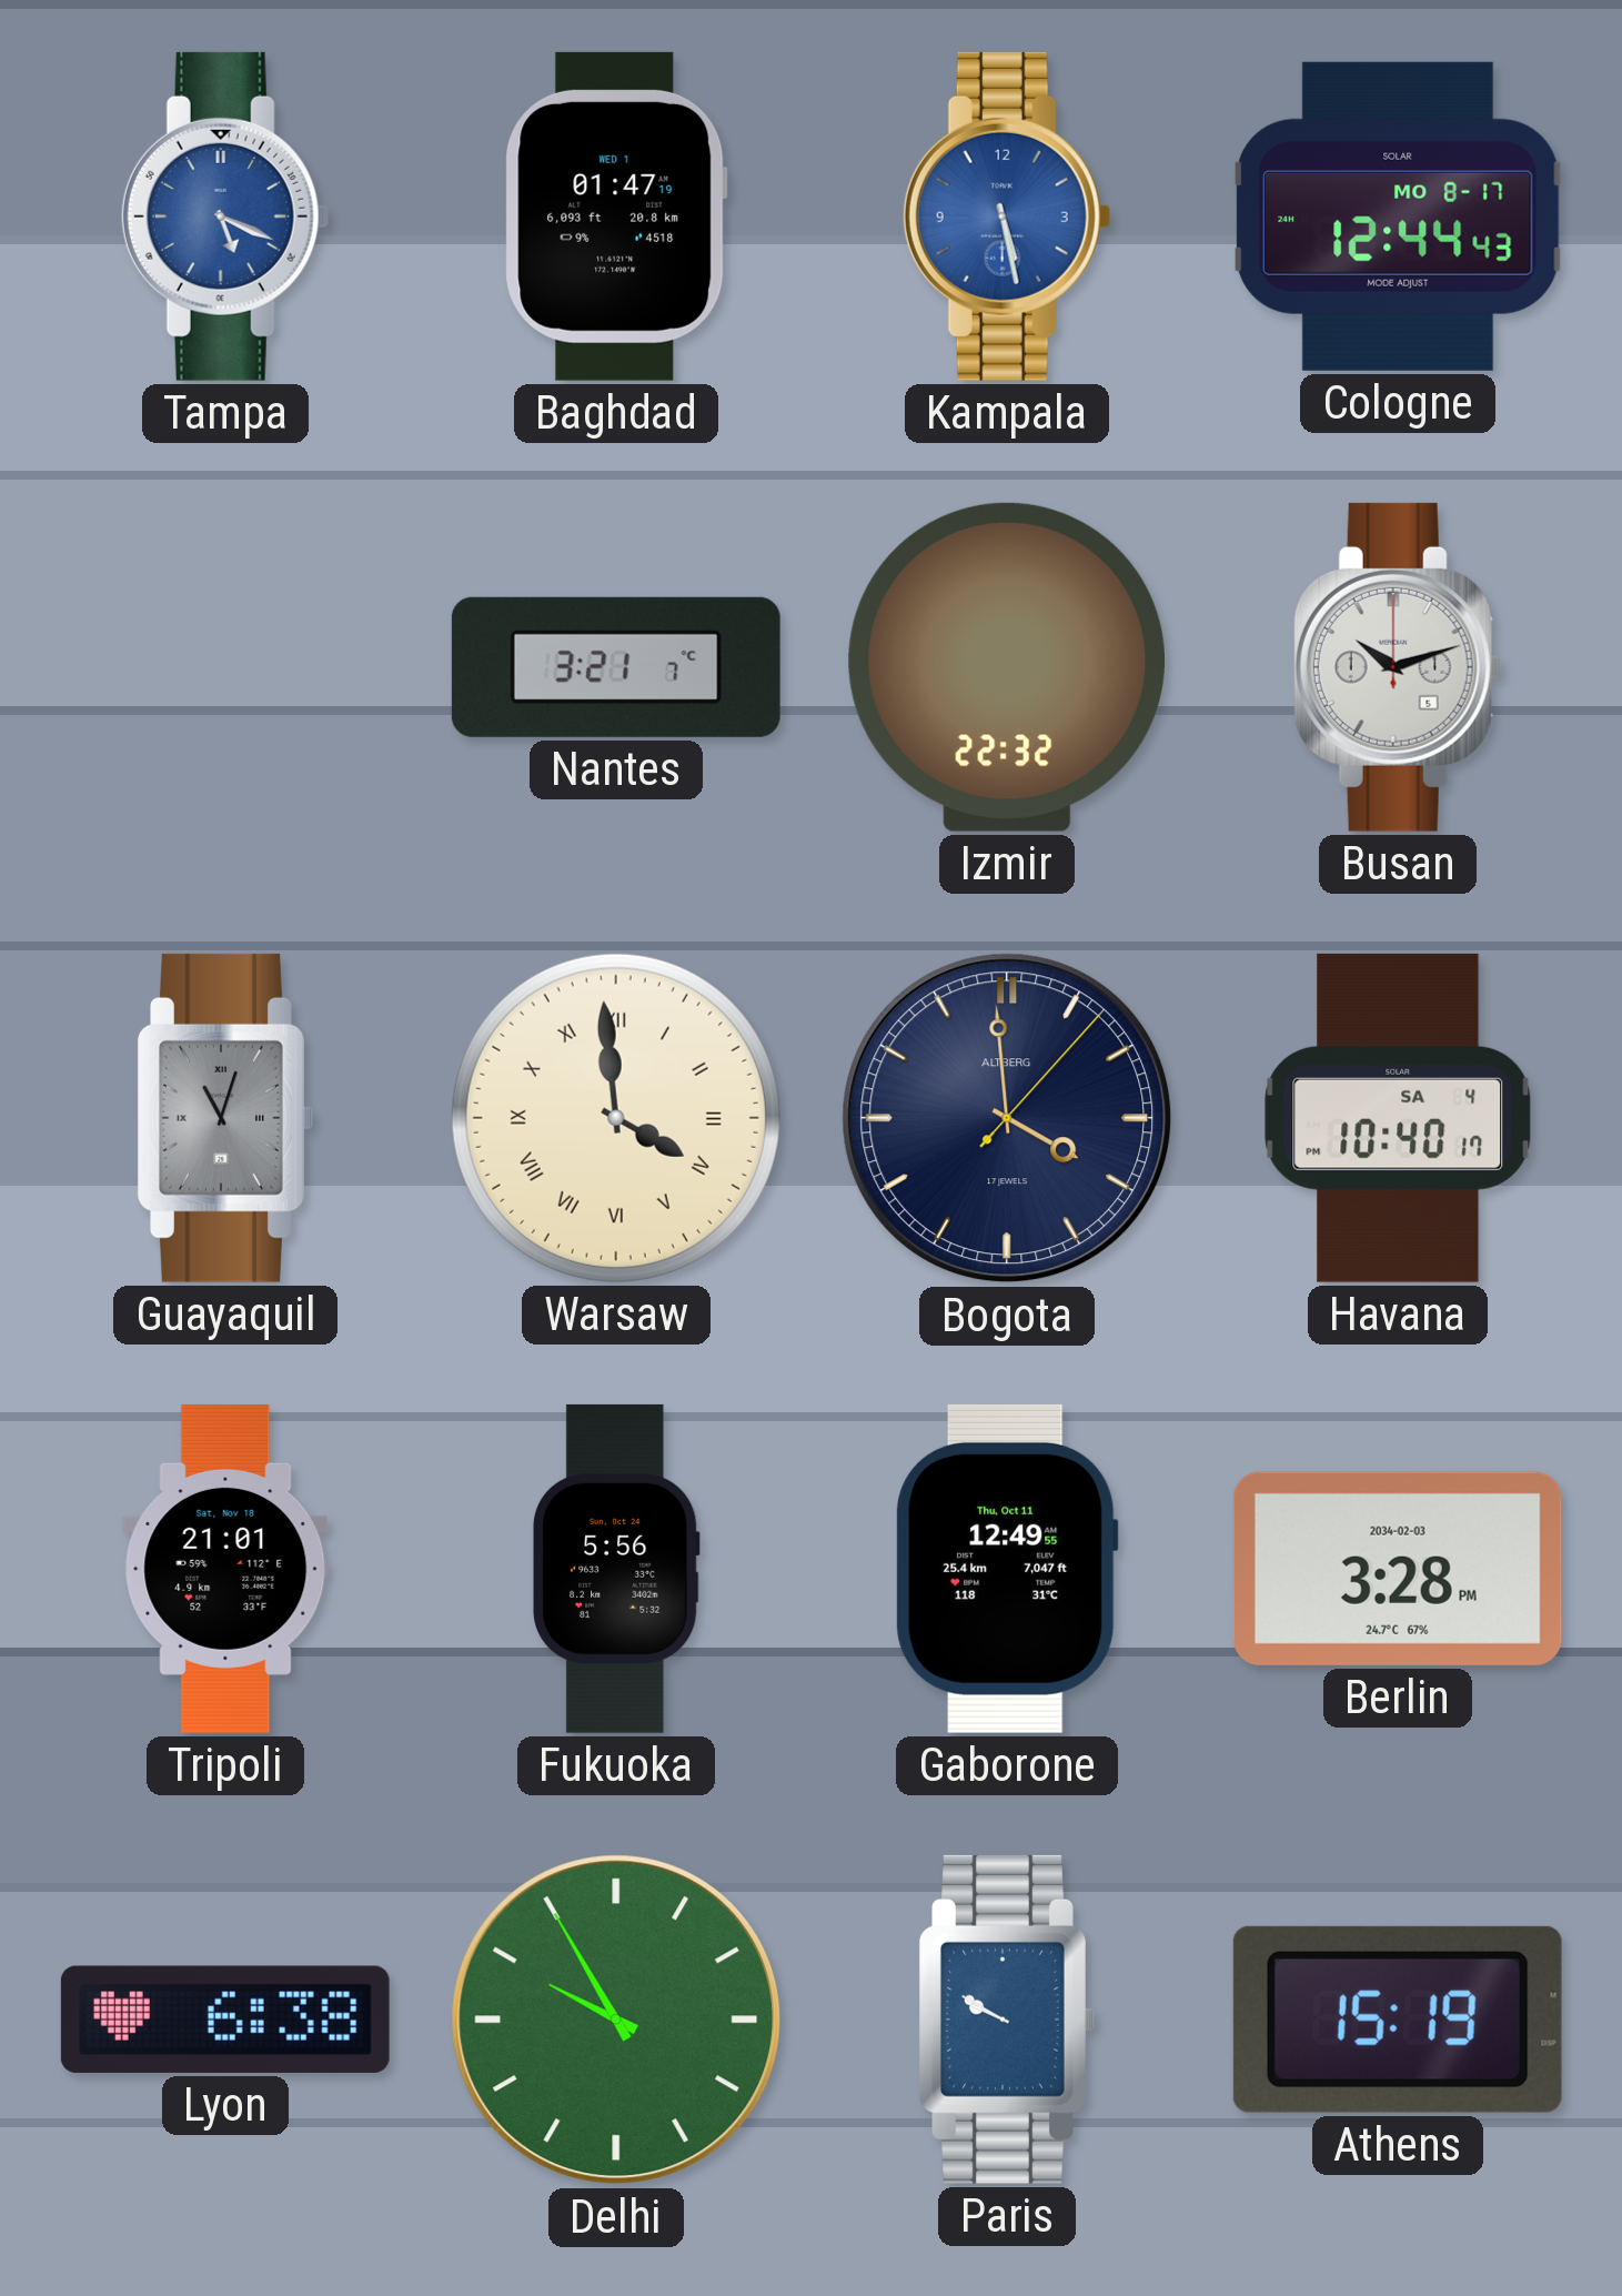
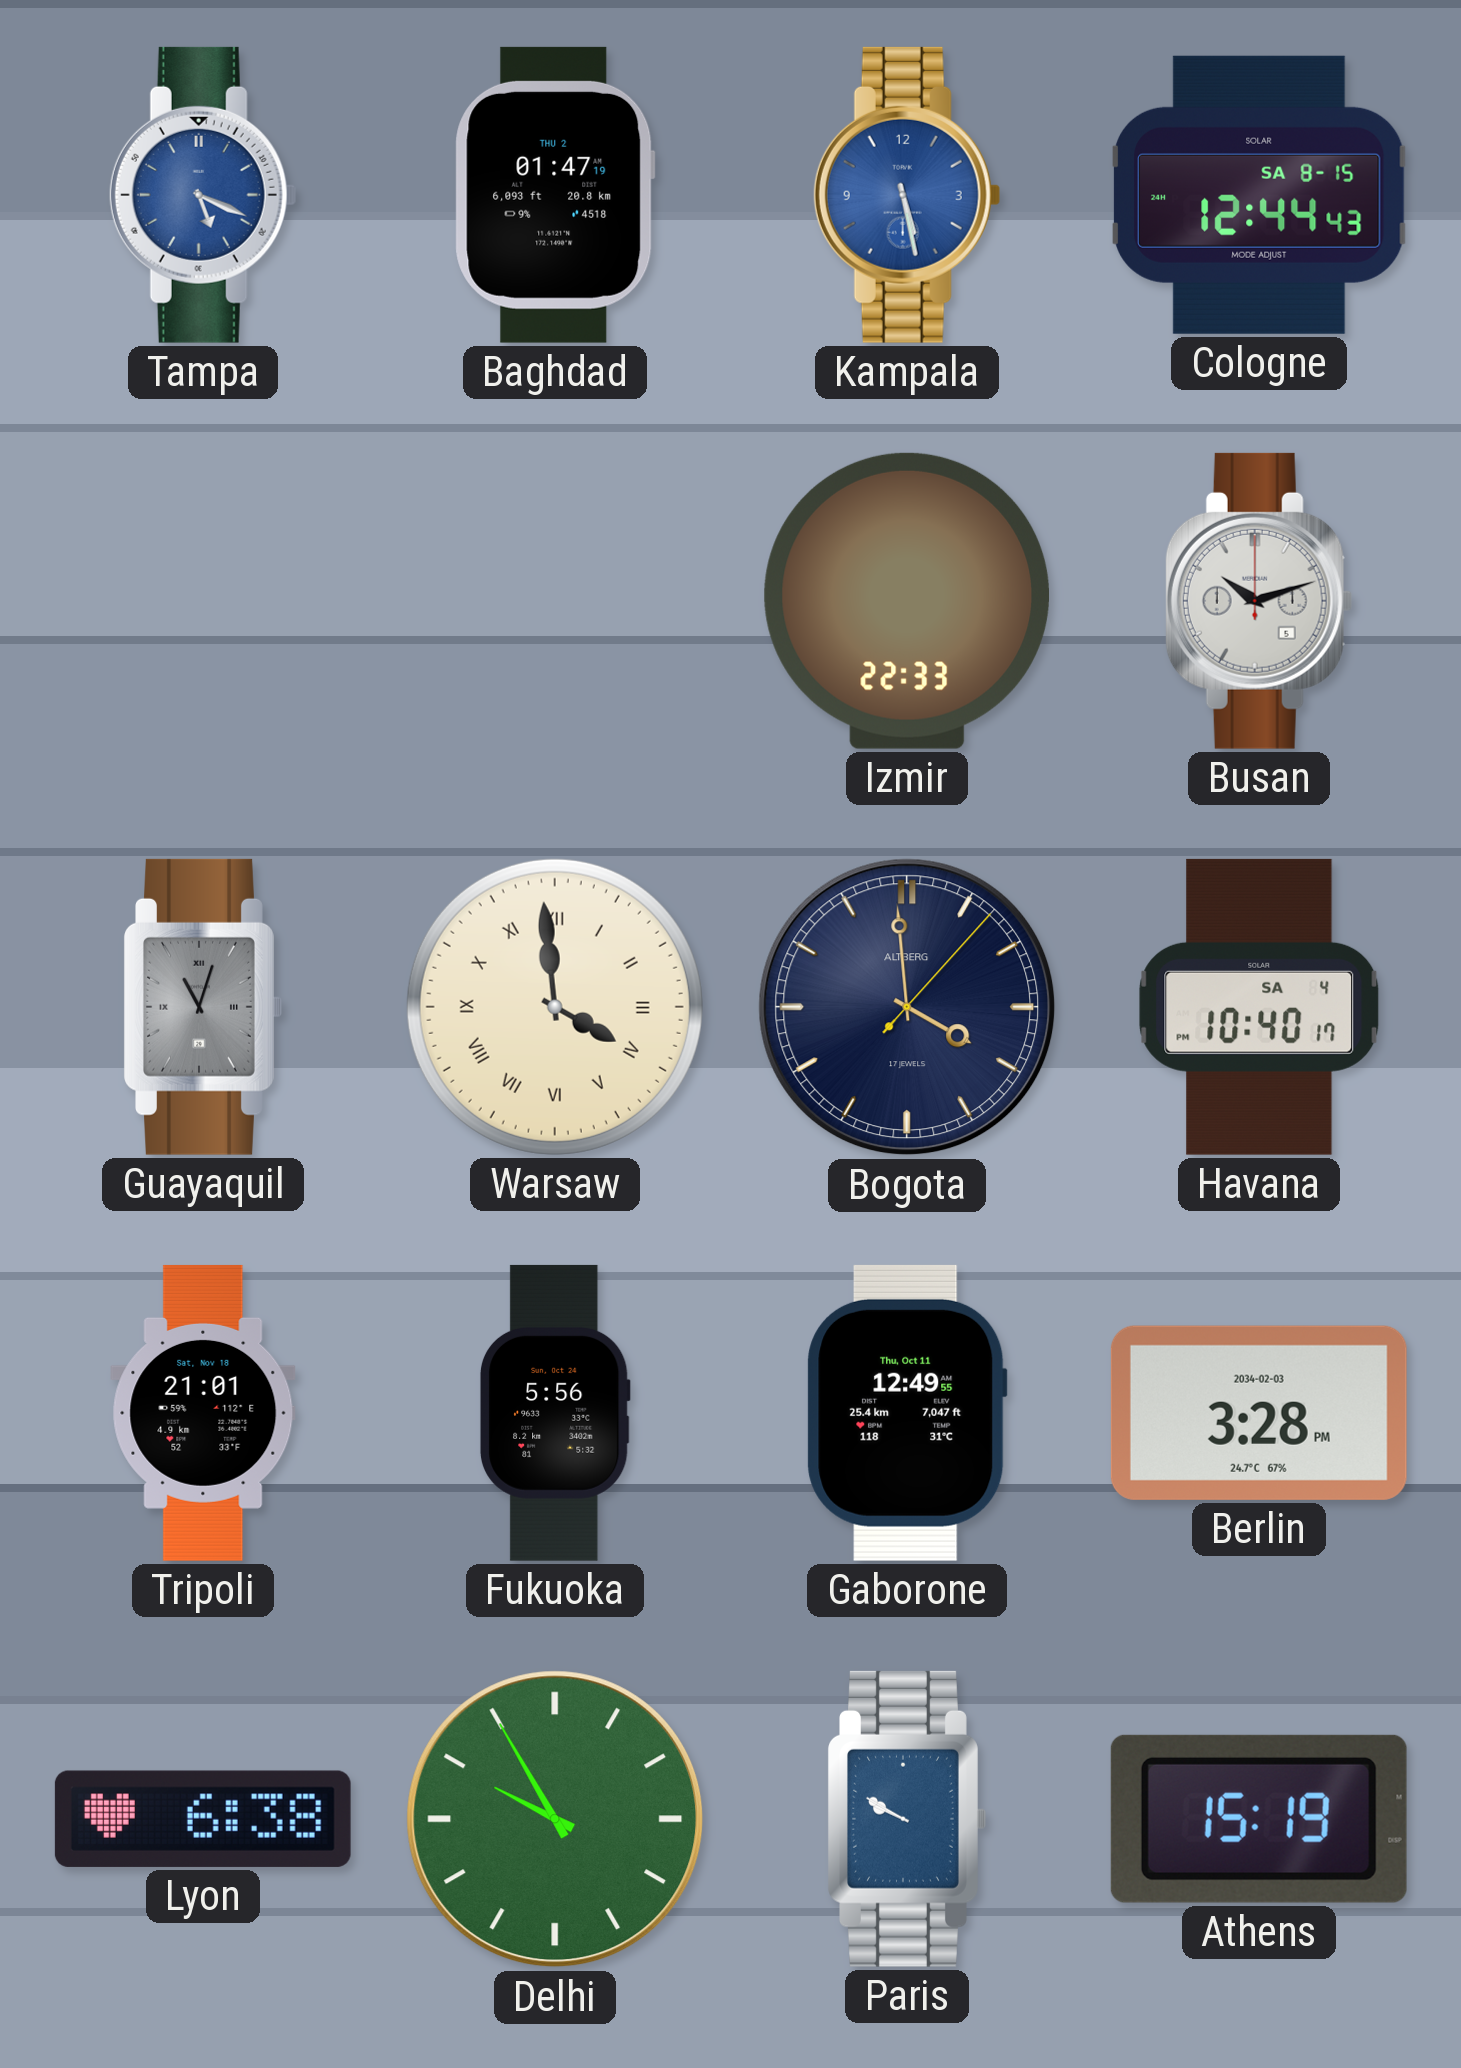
Baghdad date: WED 1 -> THU 2 (555, 195)
Cologne date: MO 8-17 -> SA 8-15 (1260, 195)
Nantes: 3:21 -> none (616, 667)
Izmir: 22:32 -> 22:33 (906, 601)
